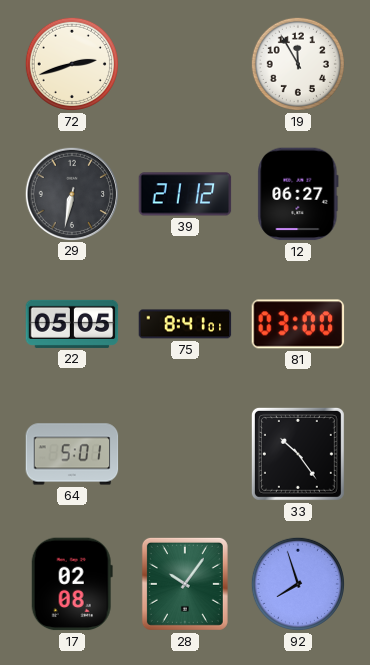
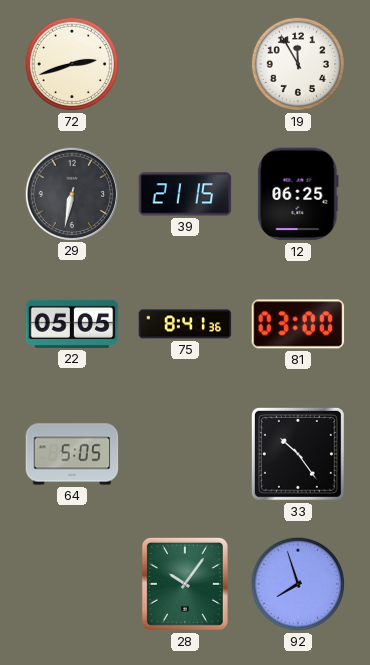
39: 21:12 -> 21:15 (185, 194)
12: 06:27 -> 06:25 (298, 194)
75: 8:41:01 -> 8:41:36 (185, 324)
64: 5:01 -> 5:05 (72, 454)
17: 02:08 -> none (72, 584)
